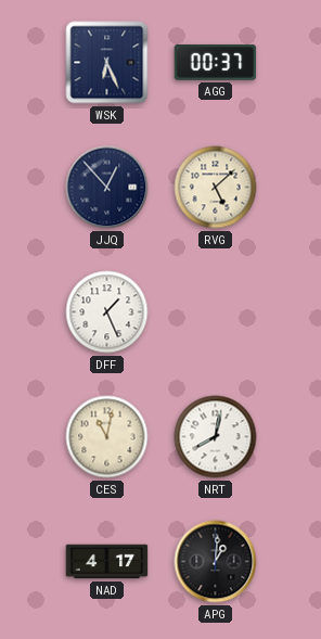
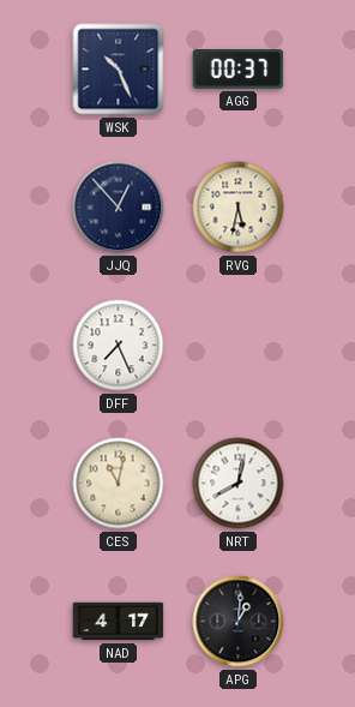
WSK: 6:26 -> 10:26 (119, 70)
RVG: 5:08 -> 5:32 (239, 208)
DFF: 1:26 -> 7:26 (119, 346)
